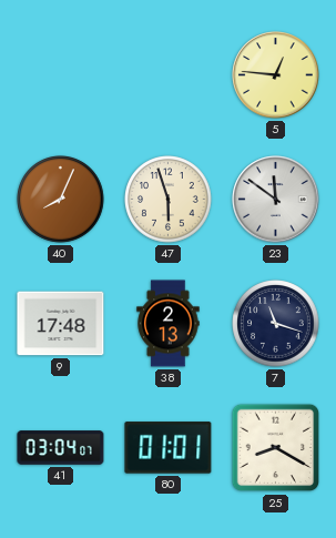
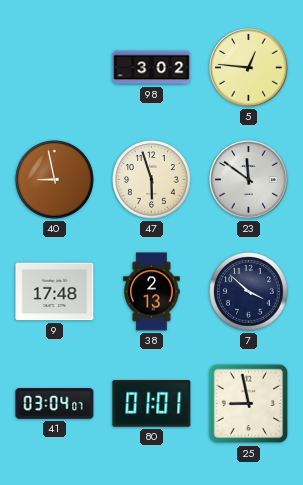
98: none -> 3:02 (152, 68)
40: 8:04 -> 8:58 (55, 180)
7: 11:18 -> 3:52 (249, 292)
25: 8:20 -> 8:58 (249, 404)
